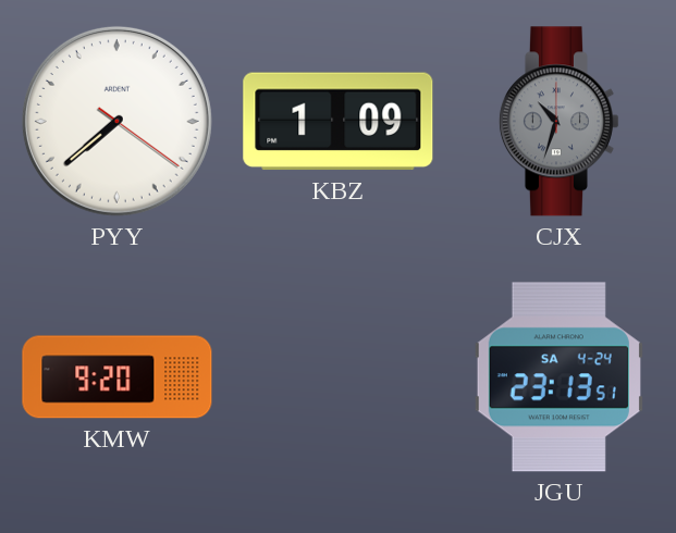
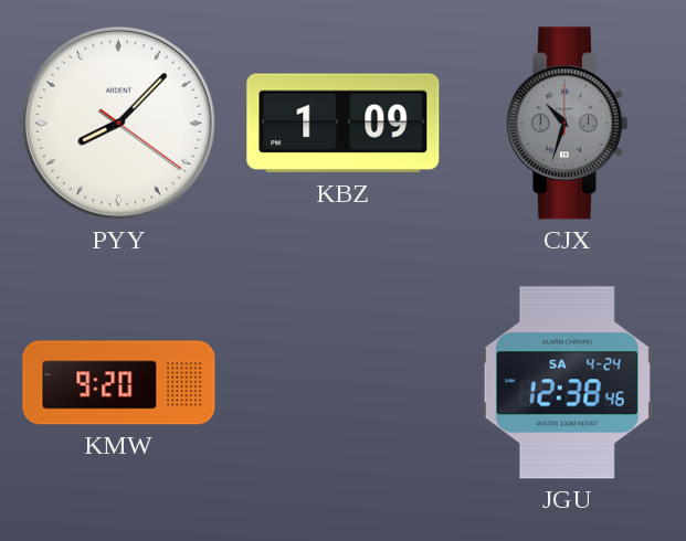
PYY: 7:38 -> 8:07 (118, 123)
JGU: 23:13 -> 12:38 (567, 383)
